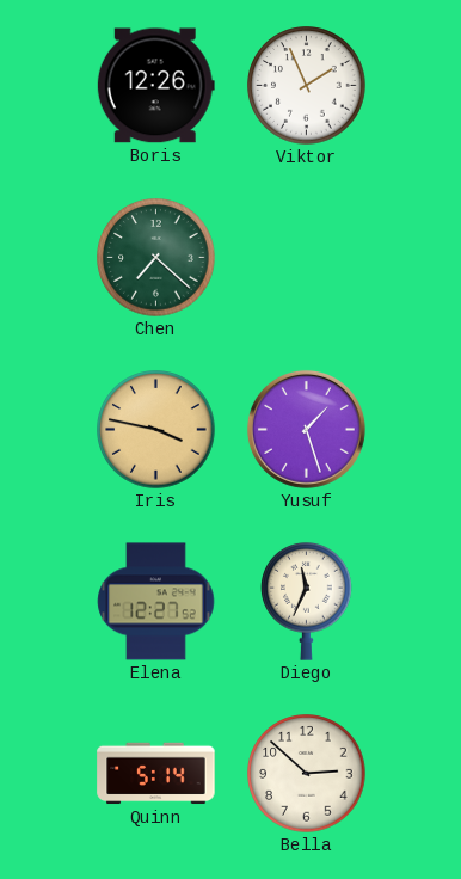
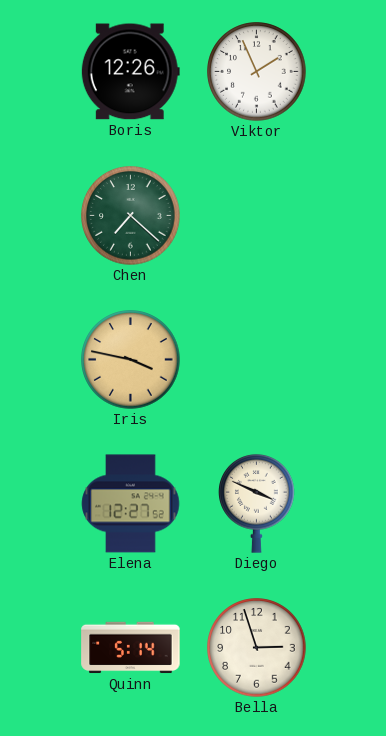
Yusuf: 1:27 -> none (306, 429)
Diego: 11:34 -> 3:49 (257, 503)
Bella: 2:52 -> 2:57 (257, 648)
